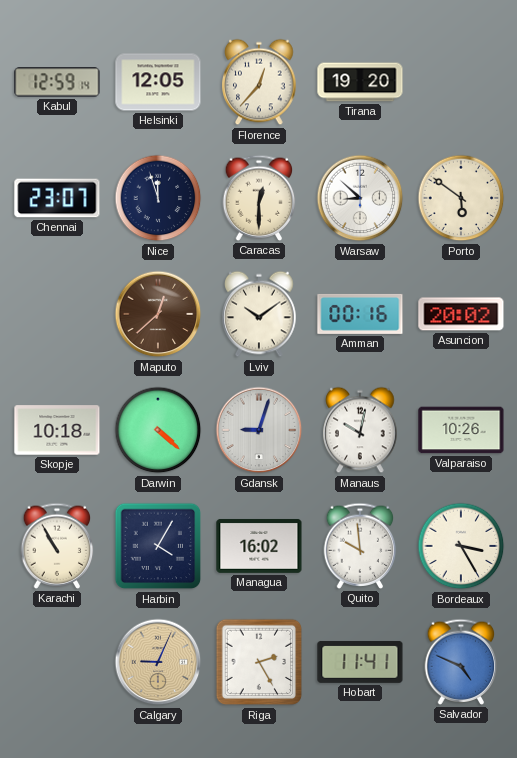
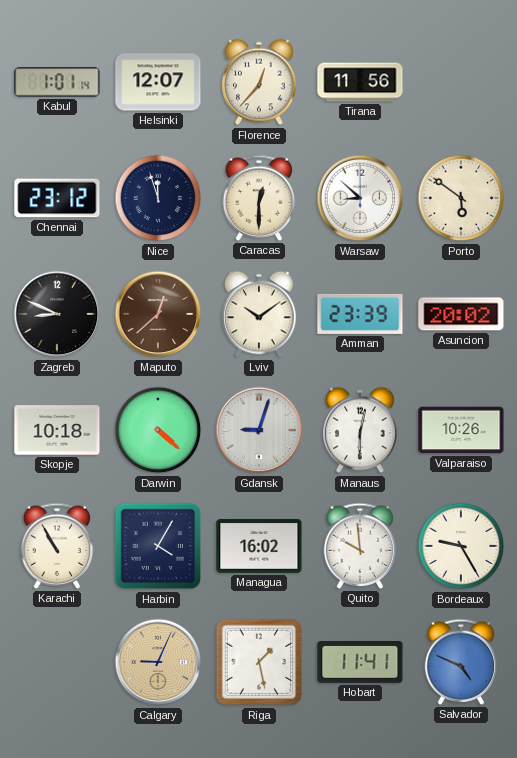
Kabul: 12:59 -> 1:01 (57, 82)
Helsinki: 12:05 -> 12:07 (158, 82)
Tirana: 19:20 -> 11:56 (360, 82)
Chennai: 23:07 -> 23:12 (57, 198)
Zagreb: none -> 8:49 (57, 314)
Amman: 00:16 -> 23:39 (360, 314)
Manaus: 10:02 -> 6:02 (360, 430)
Bordeaux: 3:25 -> 9:25 (461, 546)
Riga: 2:25 -> 1:28 (259, 662)
